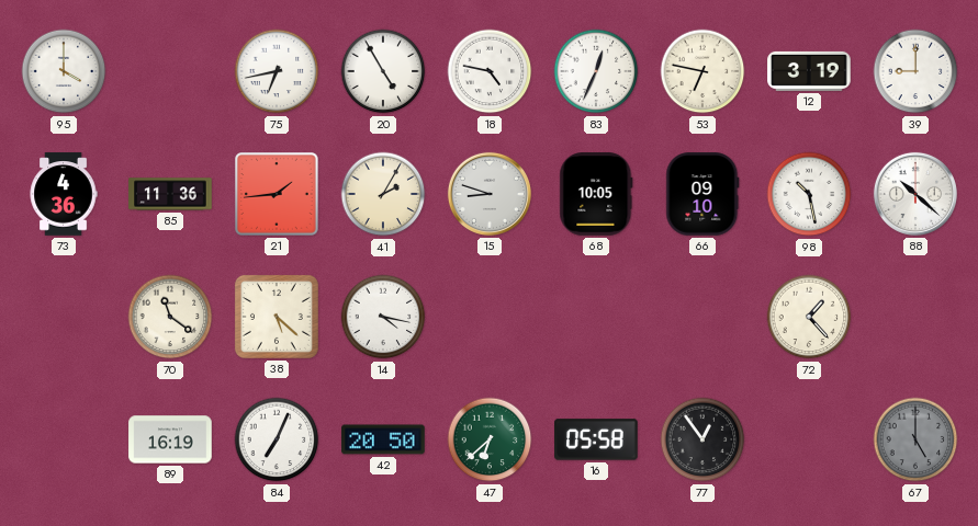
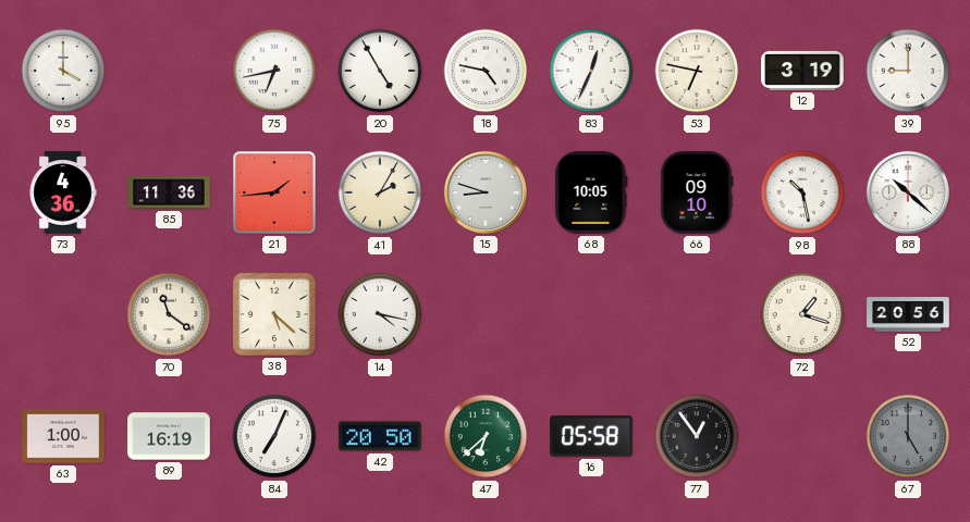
72: 1:23 -> 1:18 (802, 314)
52: none -> 20:56 (908, 314)
63: none -> 1:00 (63, 437)
